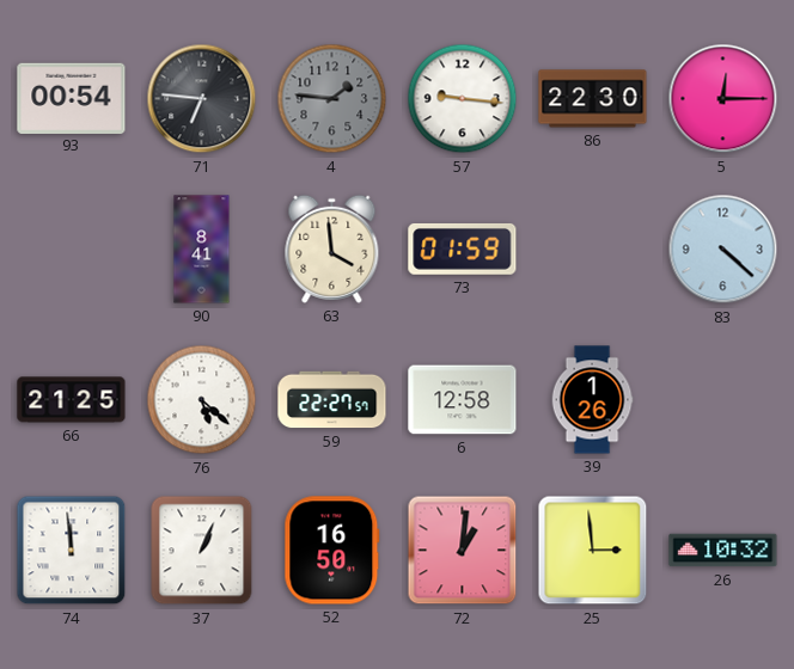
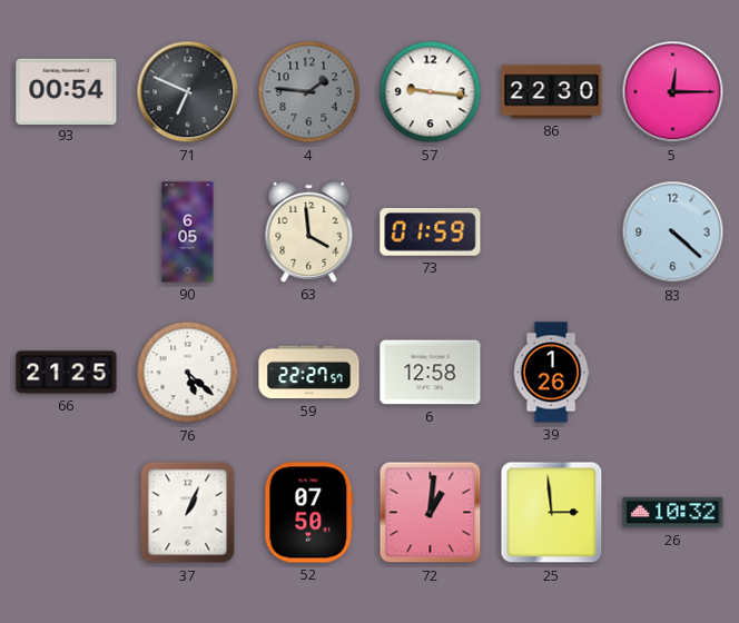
71: 6:46 -> 6:49 (188, 92)
90: 8:41 -> 6:05 (188, 233)
74: 11:59 -> none (72, 551)
52: 16:50 -> 07:50 (309, 513)
